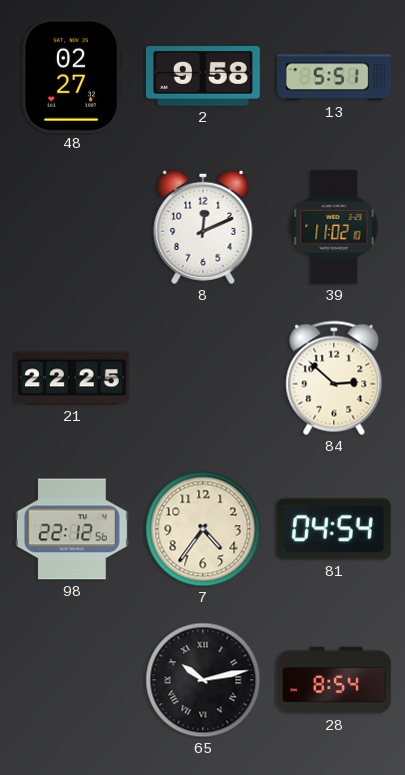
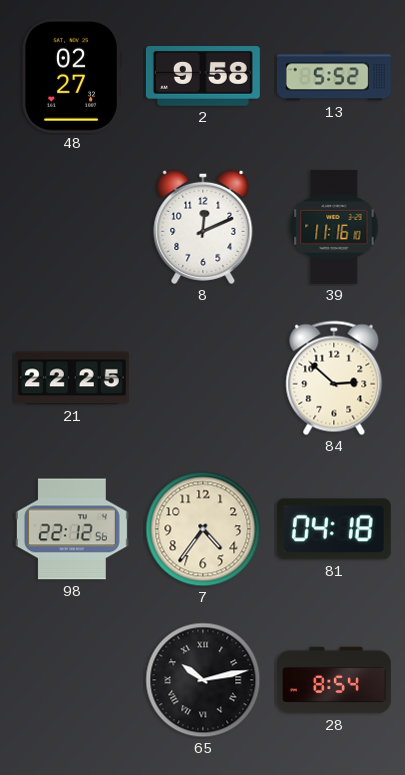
13: 5:51 -> 5:52 (334, 76)
39: 11:02 -> 11:16 (334, 227)
81: 04:54 -> 04:18 (334, 529)
